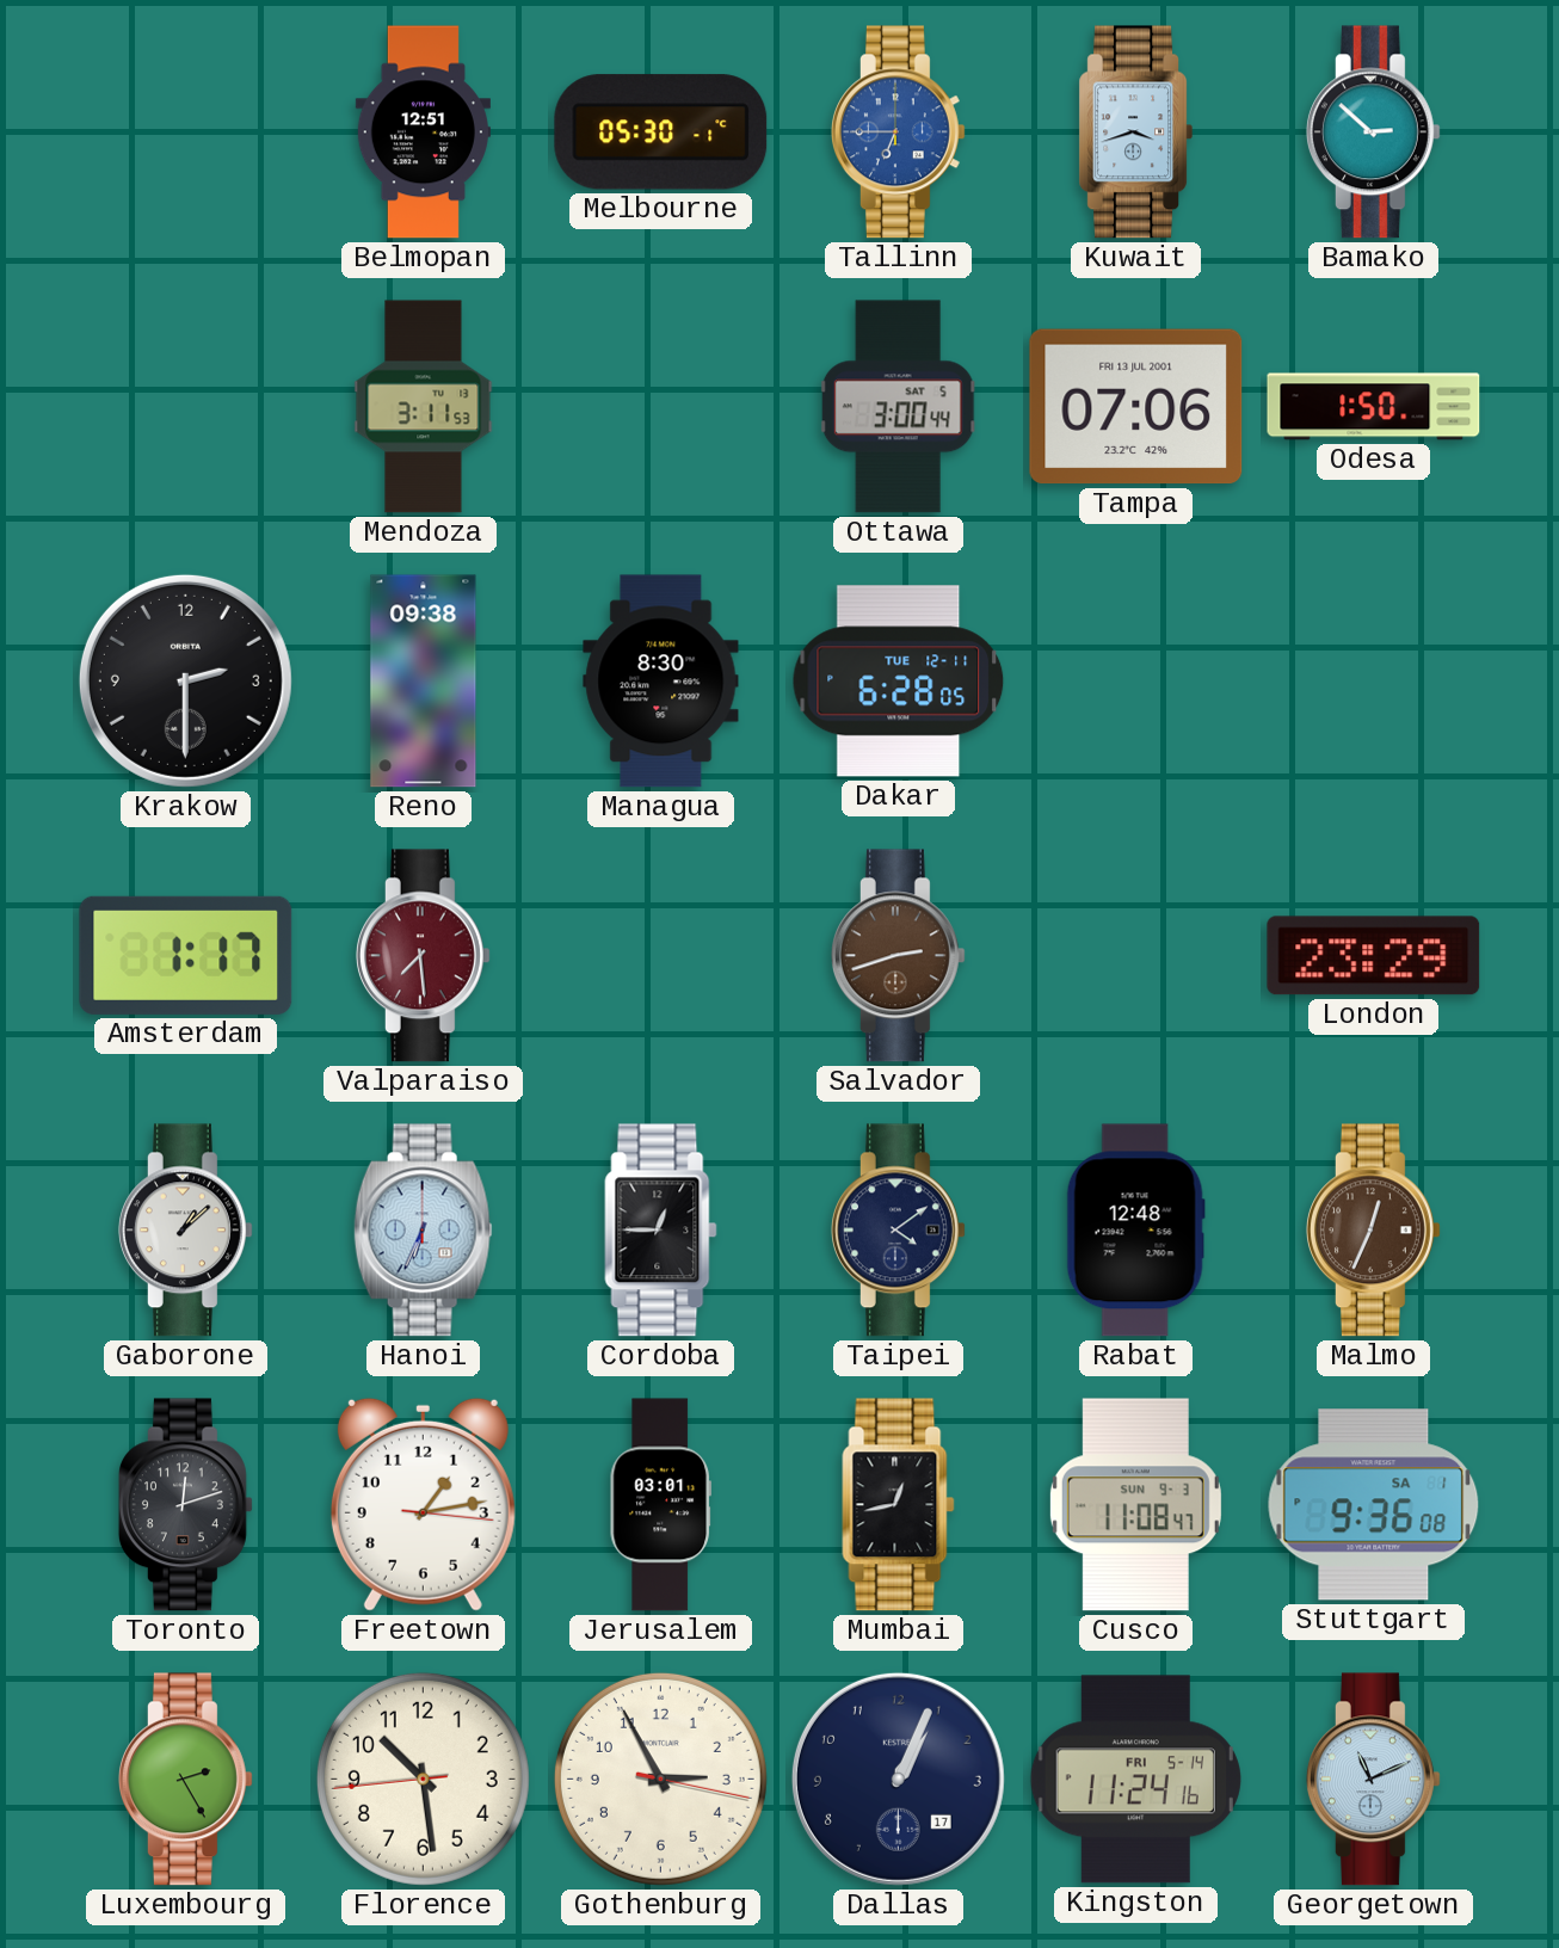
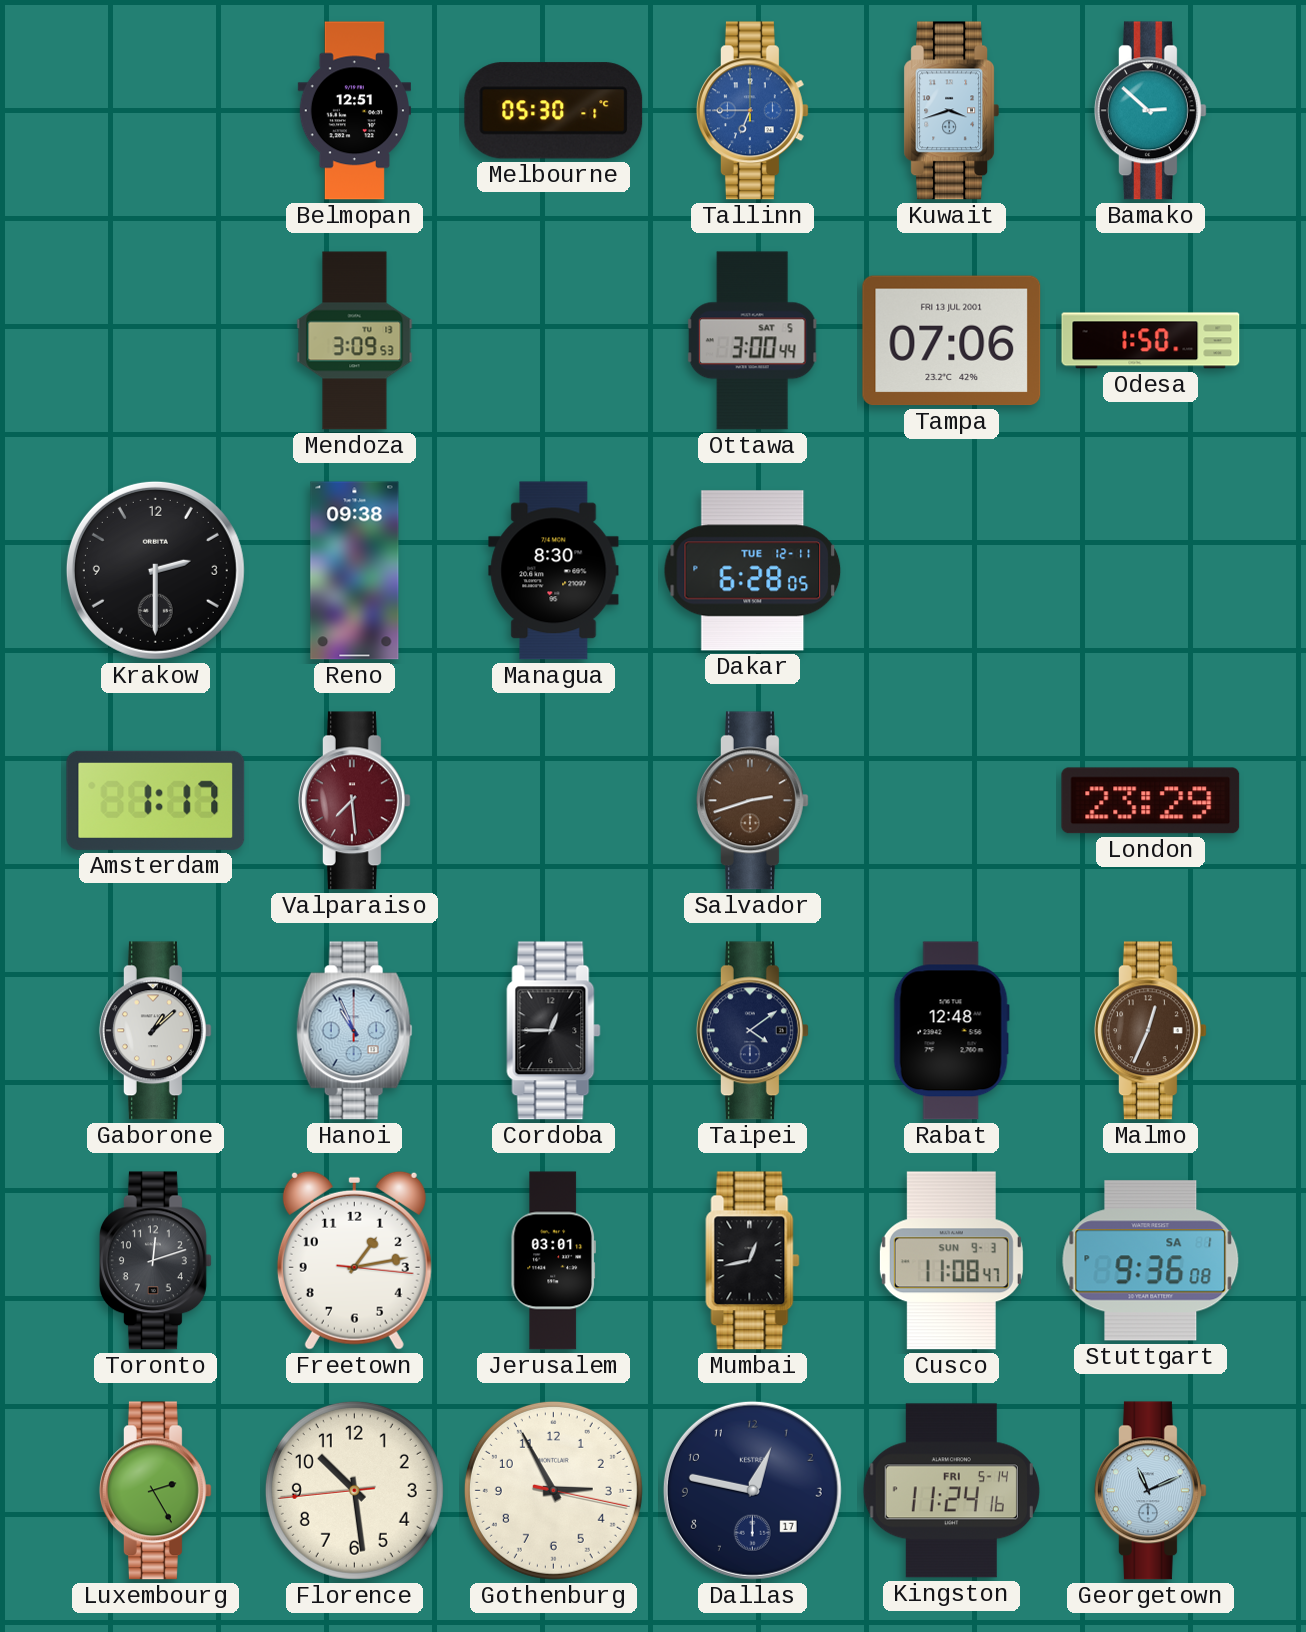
Mendoza: 3:11 -> 3:09 (355, 341)
Hanoi: 6:34 -> 10:56 (354, 1031)
Dallas: 1:04 -> 12:47 (752, 1490)
